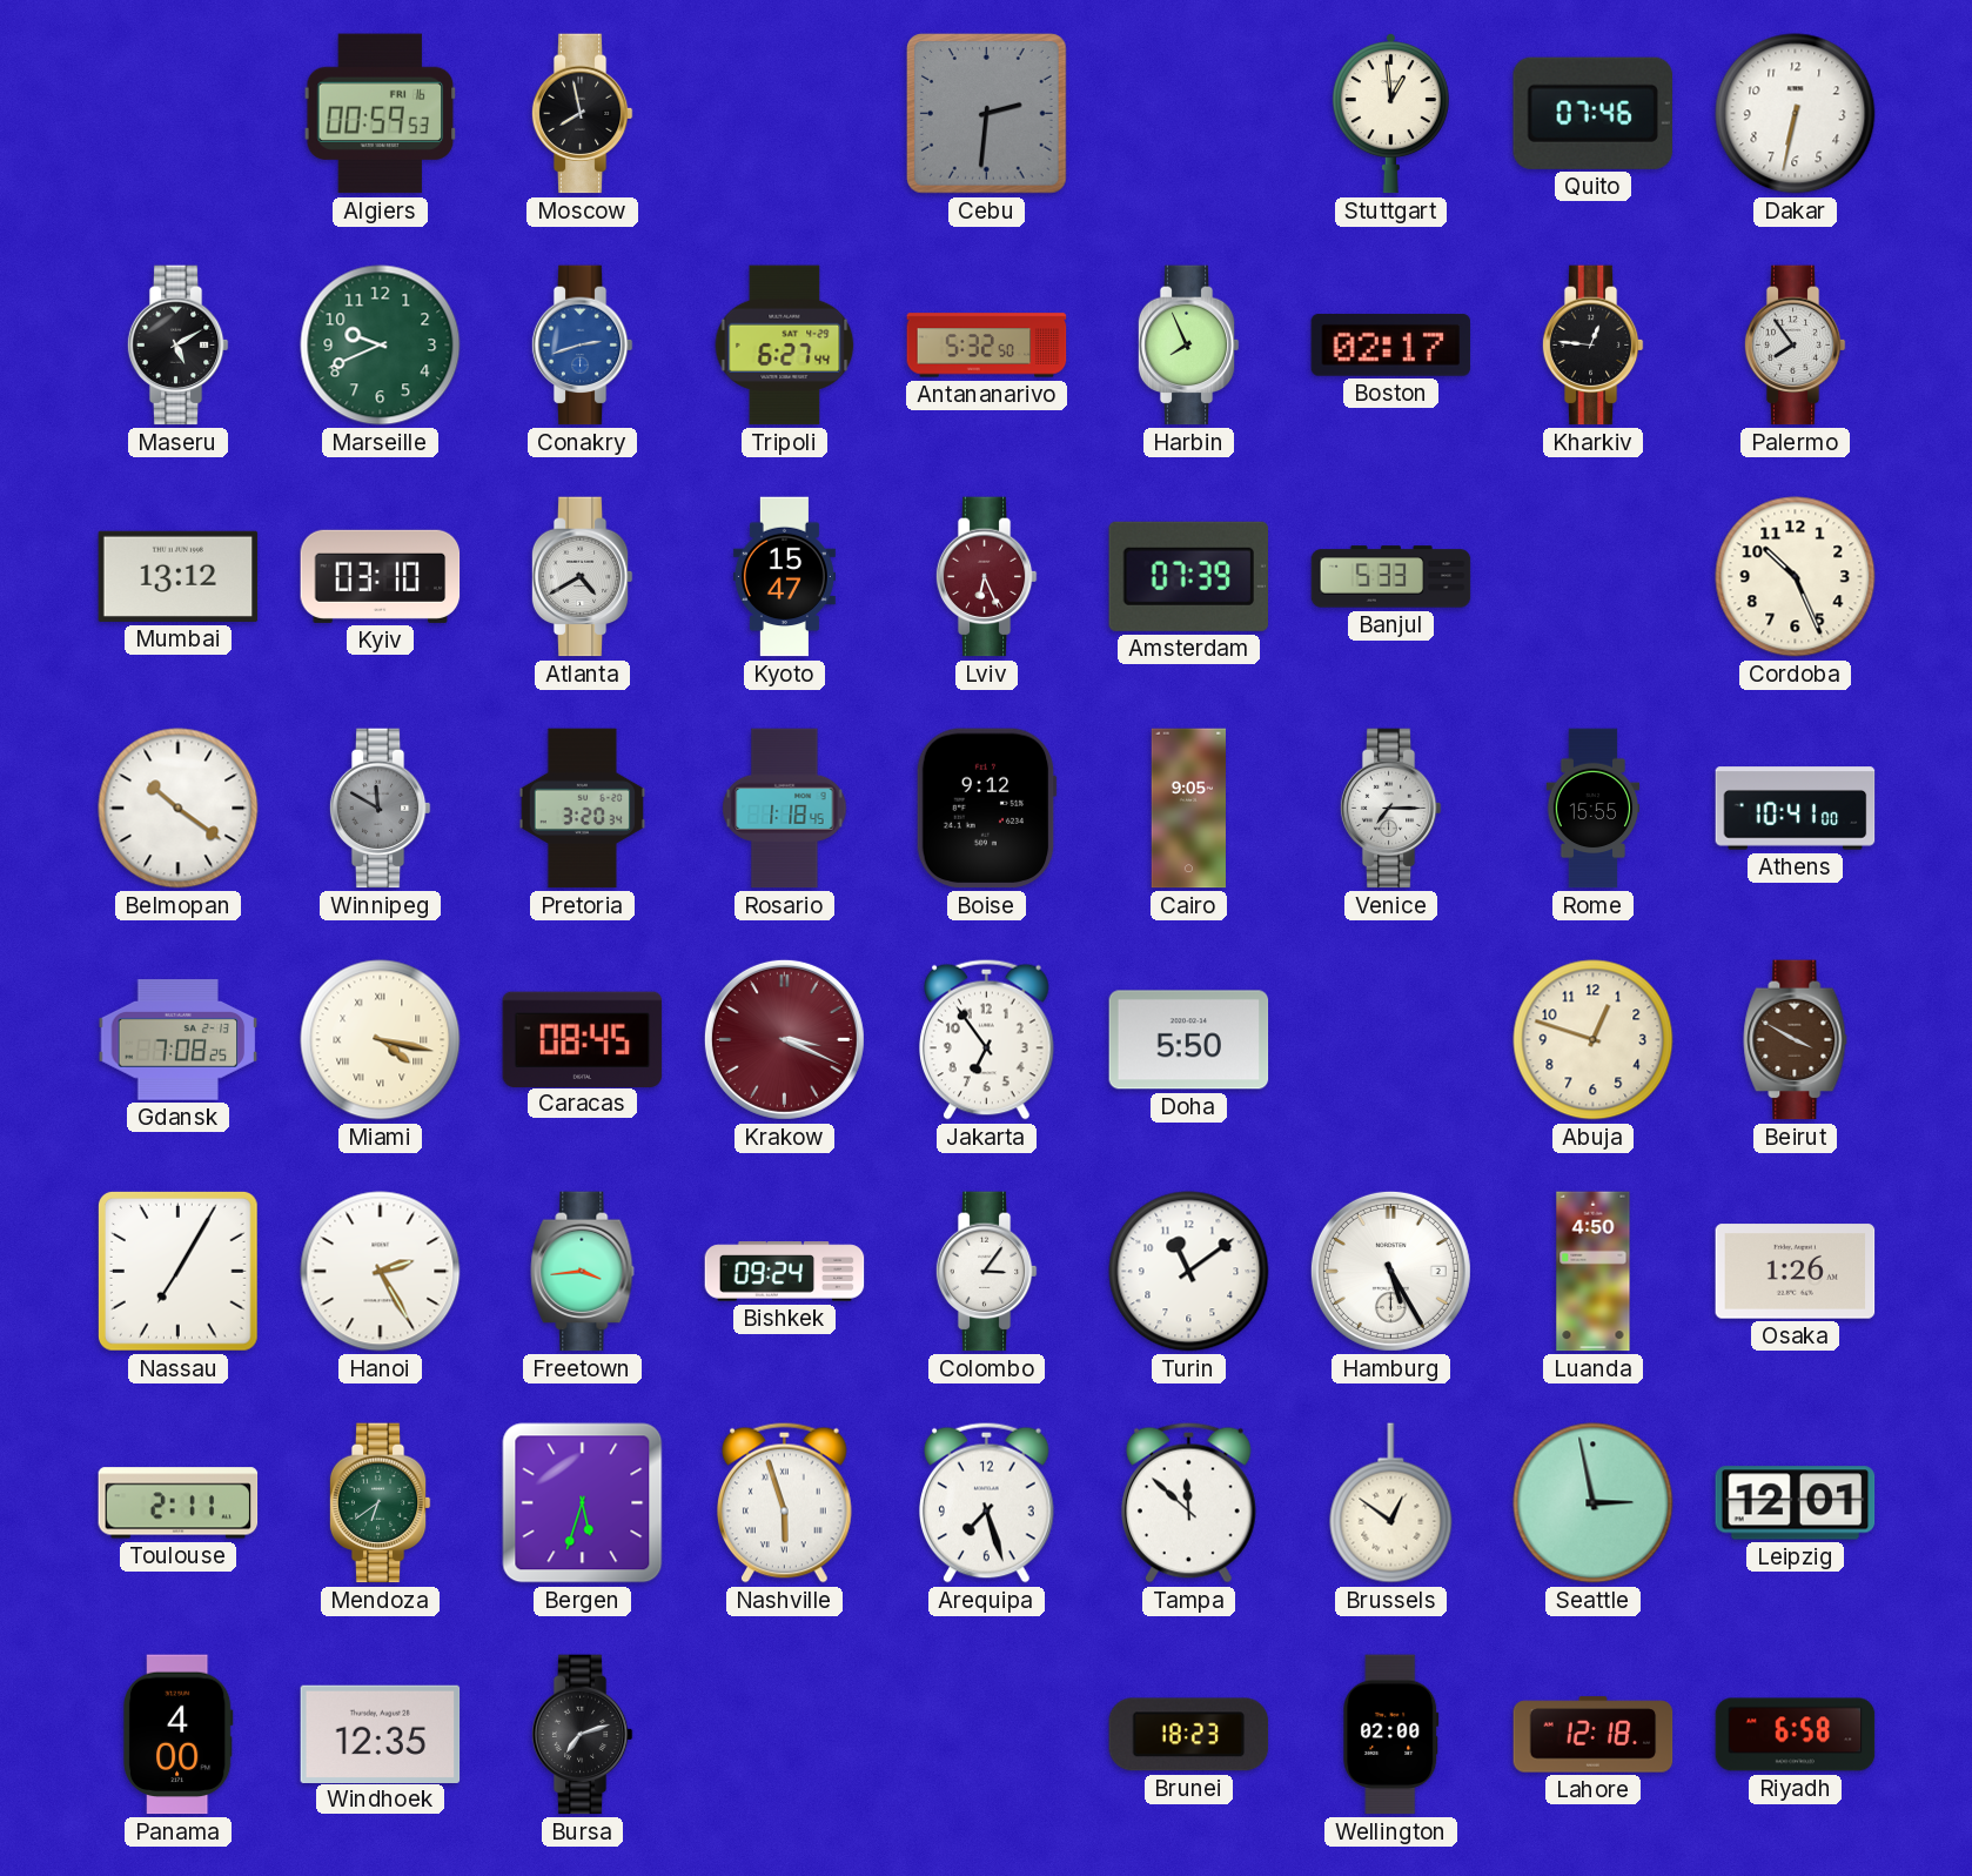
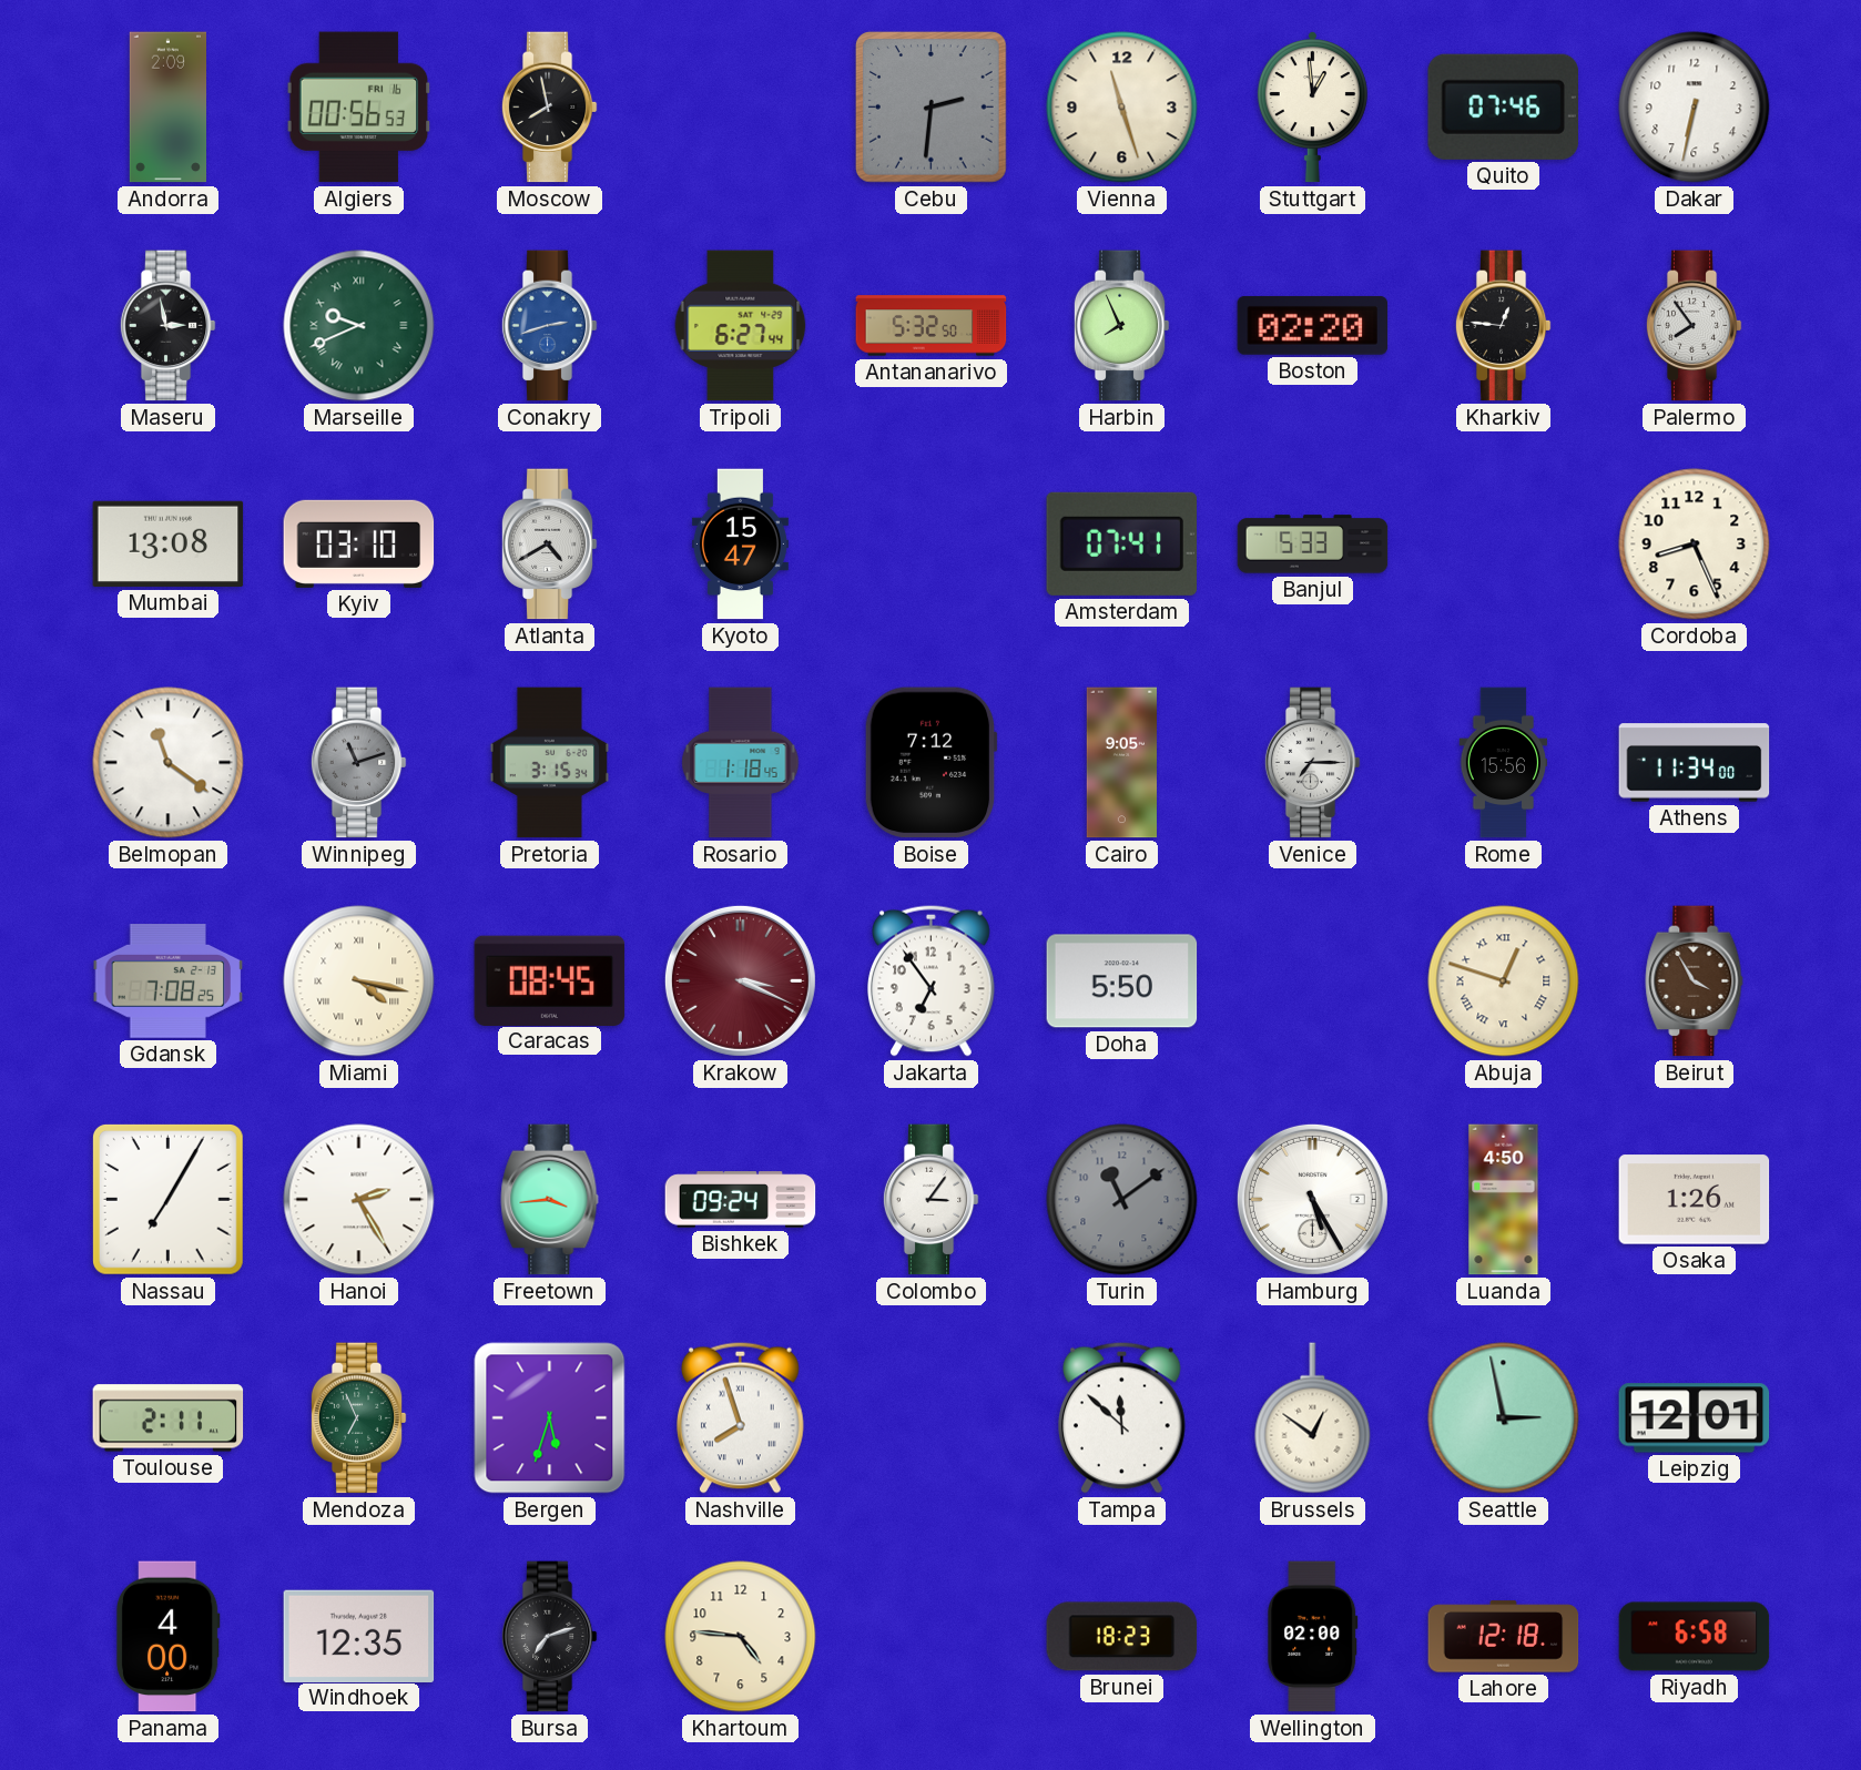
Andorra: none -> 2:09 (167, 108)
Algiers: 00:59 -> 00:56 (359, 108)
Vienna: none -> 11:27 (1122, 108)
Maseru: 5:10 -> 2:58 (167, 326)
Marseille numerals: Arabic -> Roman (359, 326)
Boston: 02:17 -> 02:20 (1313, 325)
Mumbai: 13:12 -> 13:08 (169, 543)
Lviv: 6:26 -> none (986, 577)
Amsterdam: 07:39 -> 07:41 (1121, 543)
Cordoba: 10:26 -> 8:26 (1695, 545)
Belmopan: 10:21 -> 11:21 (169, 763)
Winnipeg: 11:50 -> 11:12 (358, 763)
Pretoria: 3:20 -> 3:15 (549, 763)
Boise: 9:12 -> 7:12 (931, 763)
Rome: 15:55 -> 15:56 (1504, 763)
Athens: 10:41 -> 11:34 (1695, 763)
Abuja numerals: Arabic -> Roman (1504, 981)
Beirut: 3:50 -> 3:55 (1695, 981)
Turin dial: white -> grey (1122, 1200)
Mendoza: 6:39 -> 6:56 (358, 1418)
Nashville: 5:57 -> 7:57 (741, 1417)
Arequipa: 7:27 -> none (987, 1502)
Khartoum: none -> 4:46 (741, 1637)
